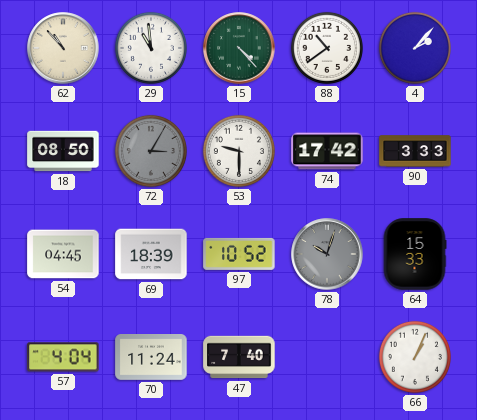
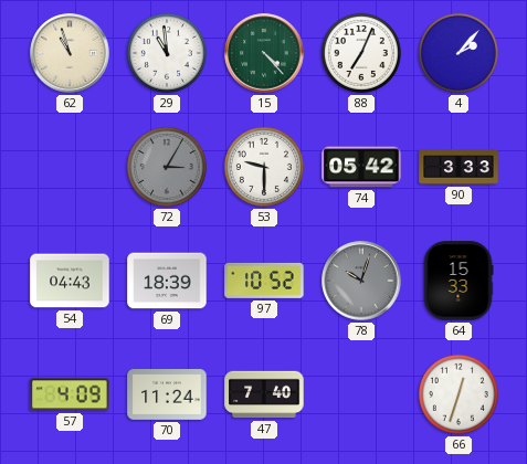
62: 10:53 -> 10:57 (70, 53)
88: 10:39 -> 7:04 (361, 53)
18: 08:50 -> none (63, 151)
74: 17:42 -> 05:42 (361, 167)
54: 04:45 -> 04:43 (70, 281)
57: 4:04 -> 4:09 (70, 394)
66: 1:04 -> 12:33 (459, 394)
